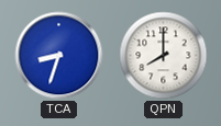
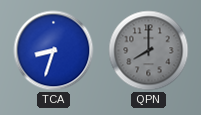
QPN dial: white -> grey (149, 51)
